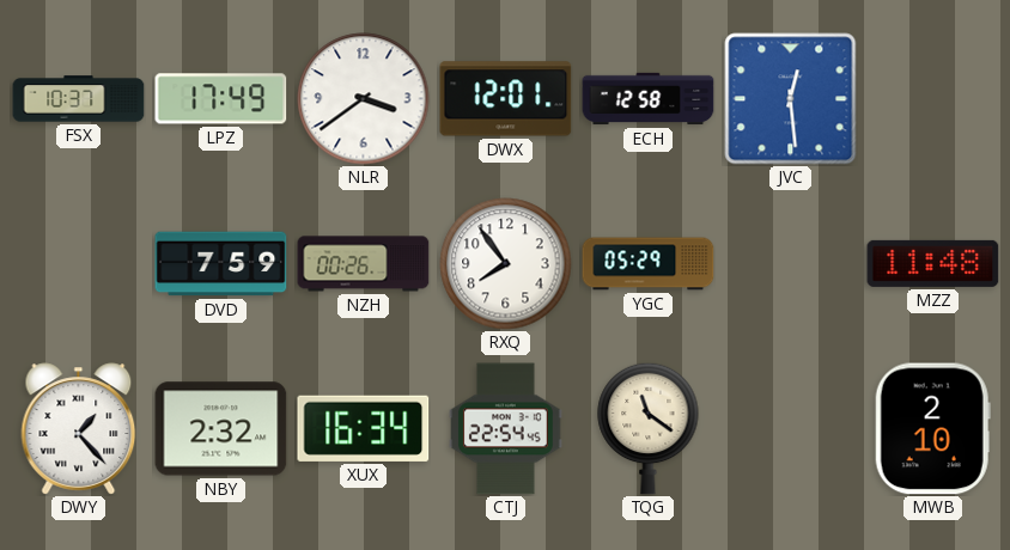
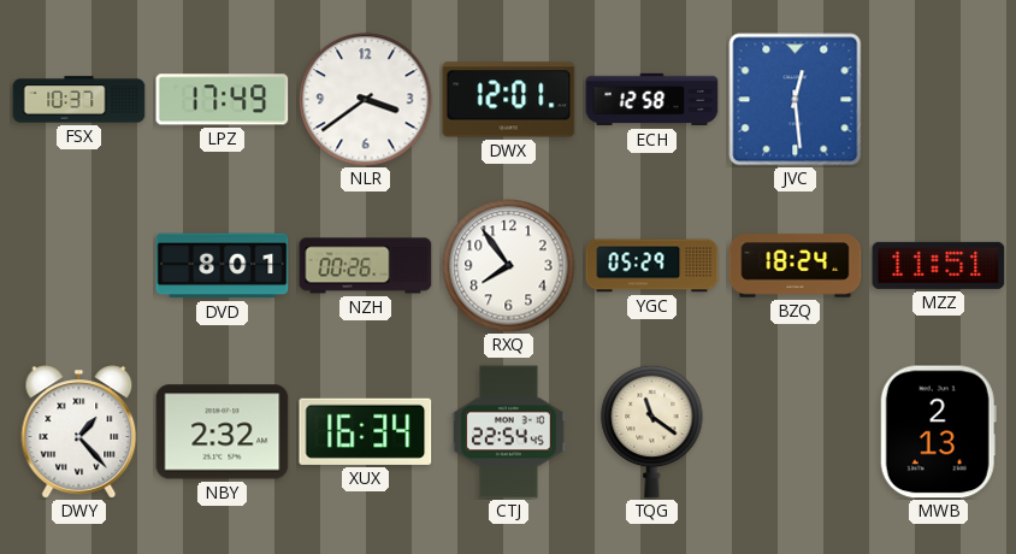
DVD: 7:59 -> 8:01 (223, 266)
BZQ: none -> 18:24 (796, 266)
MZZ: 11:48 -> 11:51 (939, 265)
MWB: 2:10 -> 2:13 (938, 432)
